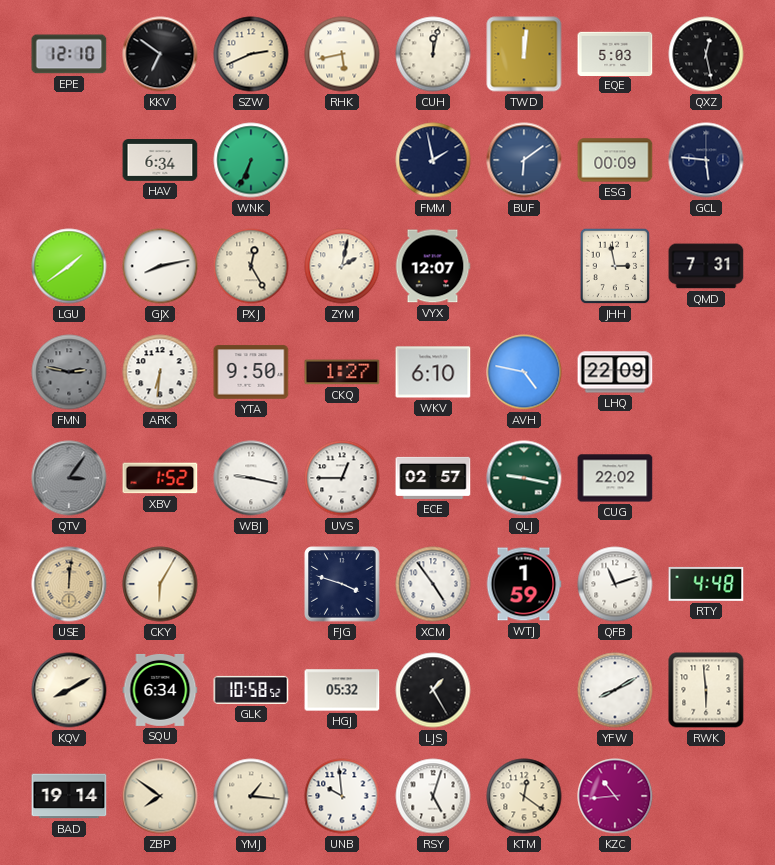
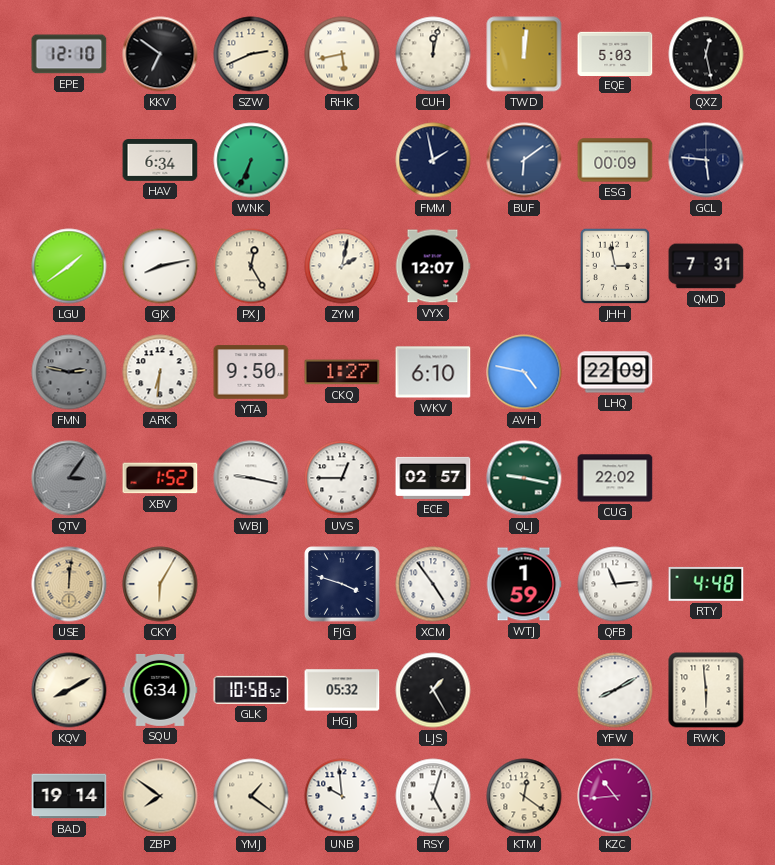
QFB: 11:12 -> 11:14 (615, 584)
YMJ: 1:16 -> 1:21 (251, 796)
